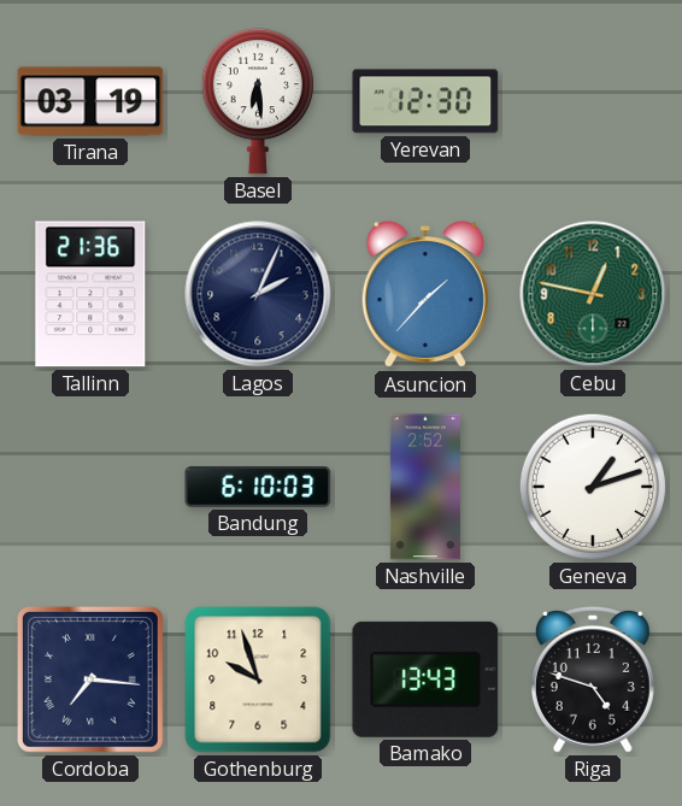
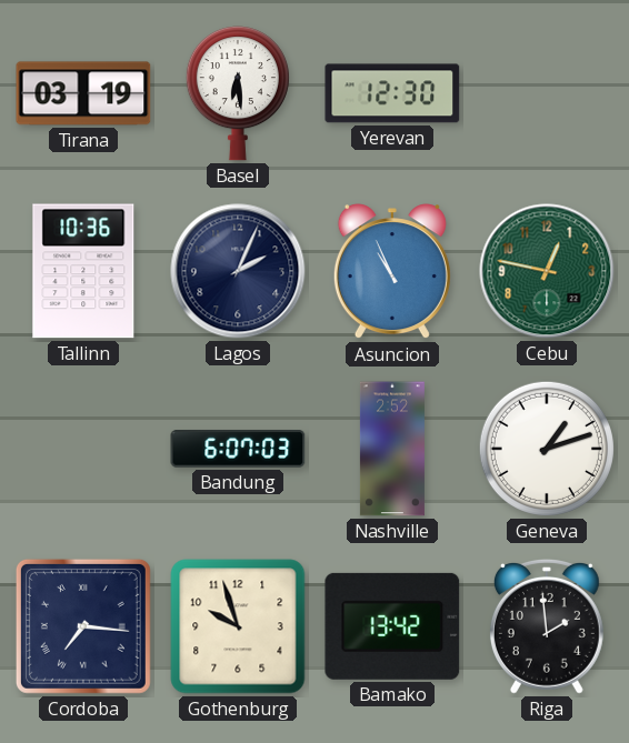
Tallinn: 21:36 -> 10:36 (83, 271)
Asuncion: 1:37 -> 10:56 (392, 272)
Bandung: 6:10 -> 6:07 (238, 450)
Bamako: 13:43 -> 13:42 (392, 626)
Riga: 4:48 -> 1:59 (547, 626)
